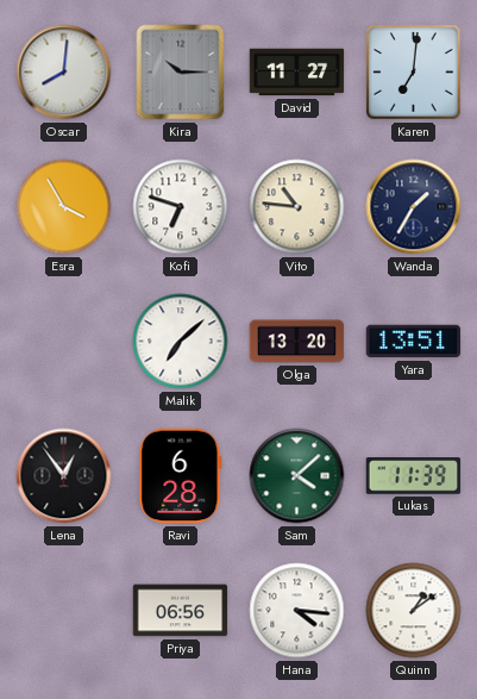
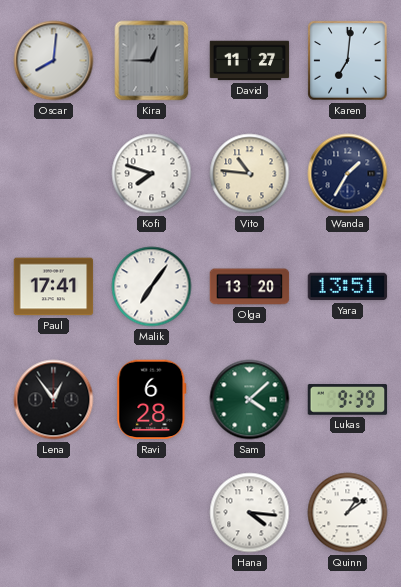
Kira: 10:15 -> 12:45 (152, 61)
Esra: 3:55 -> none (64, 207)
Kofi: 6:48 -> 7:48 (152, 174)
Paul: none -> 17:41 (54, 287)
Malik: 7:08 -> 7:06 (152, 287)
Lukas: 11:39 -> 9:39 (348, 400)
Priya: 06:56 -> none (181, 611)
